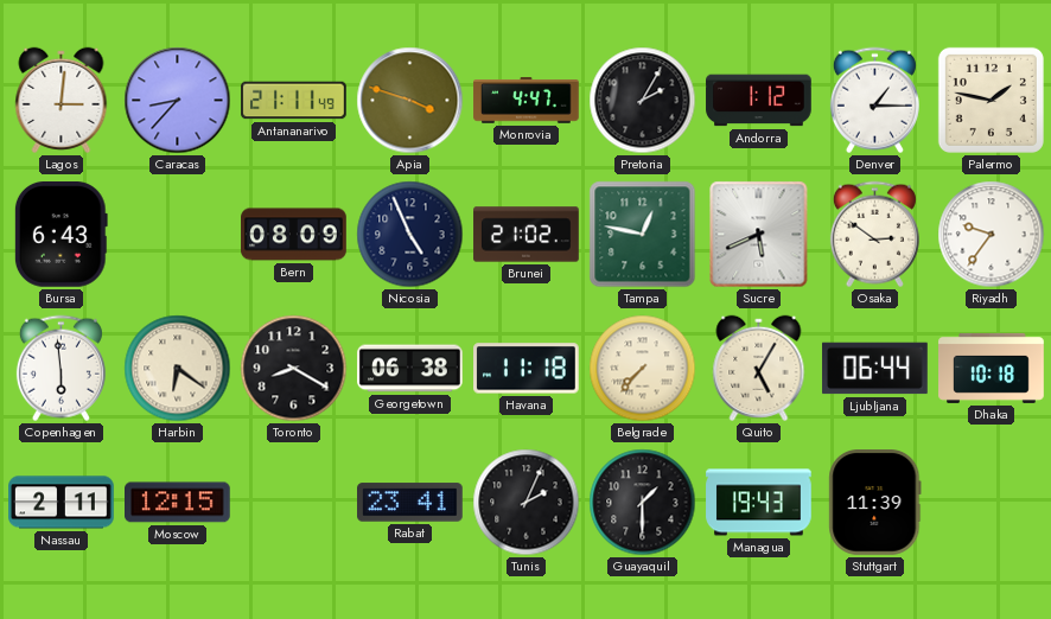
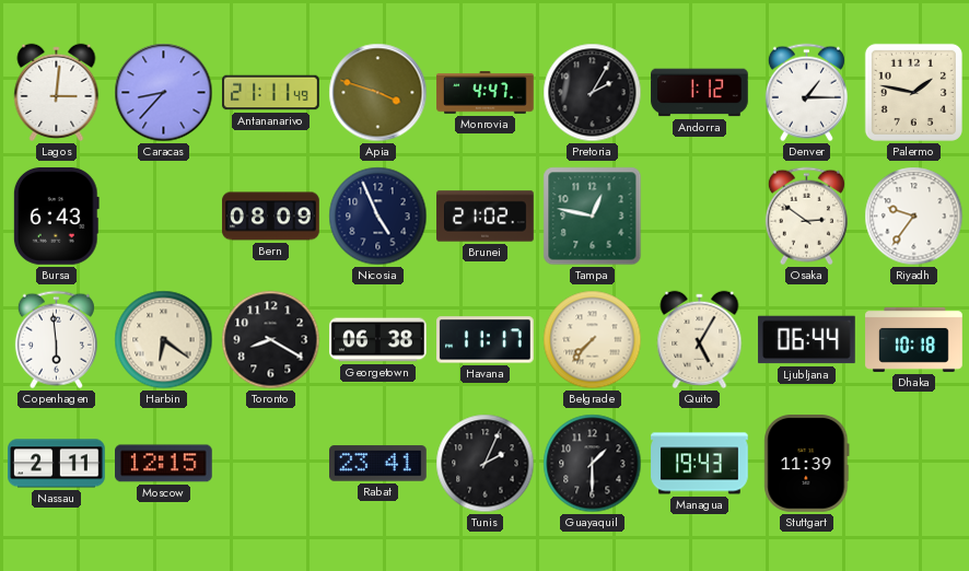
Sucre: 5:41 -> none (759, 235)
Havana: 11:18 -> 11:17 (486, 340)
